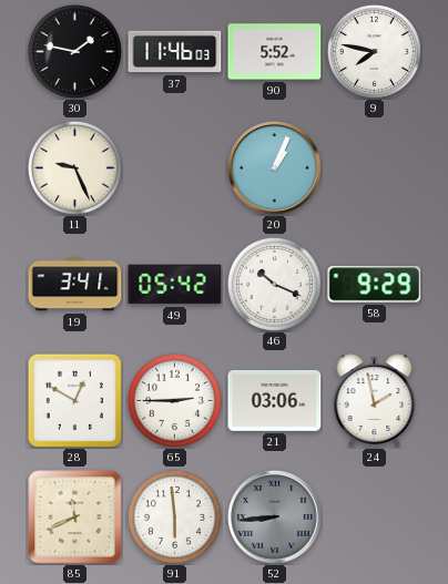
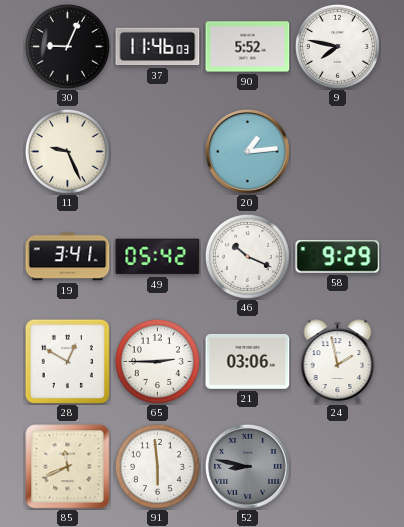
30: 1:47 -> 9:04 (67, 46)
20: 1:04 -> 1:14 (248, 152)
52: 8:44 -> 8:47 (248, 467)
